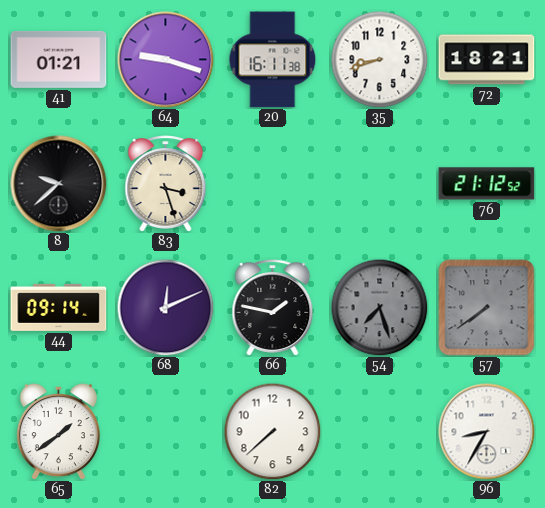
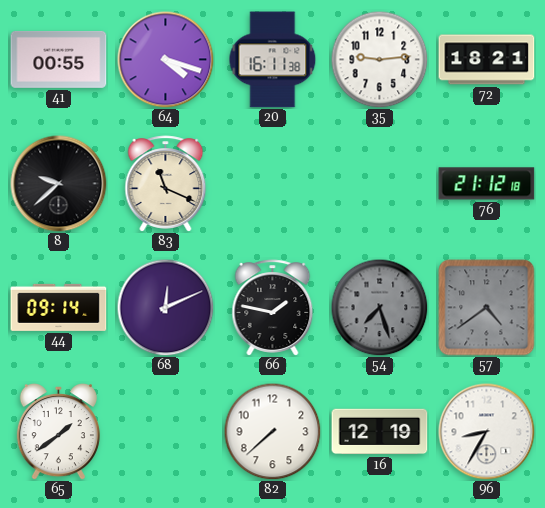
41: 01:21 -> 00:55 (59, 59)
64: 9:18 -> 4:18 (166, 60)
35: 8:42 -> 9:14 (379, 59)
83: 3:27 -> 11:19 (166, 184)
76: 21:12:52 -> 21:12:18 (487, 184)
57: 7:39 -> 4:39 (487, 308)
16: none -> 12:19 (380, 432)
